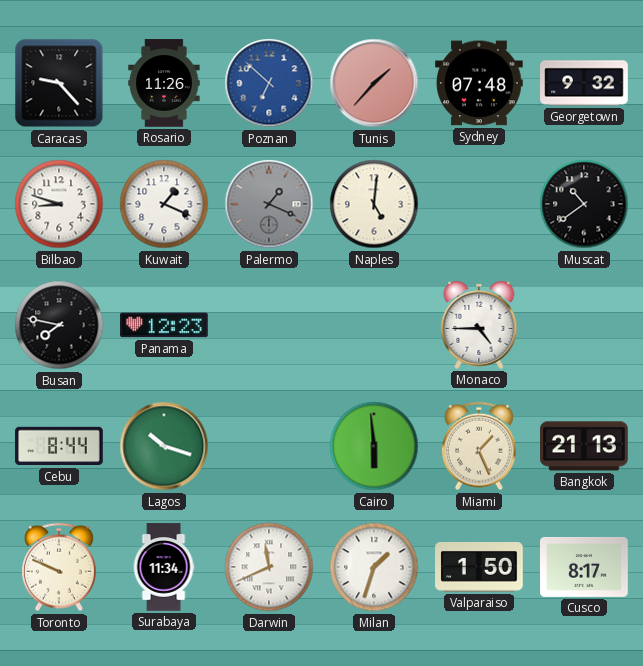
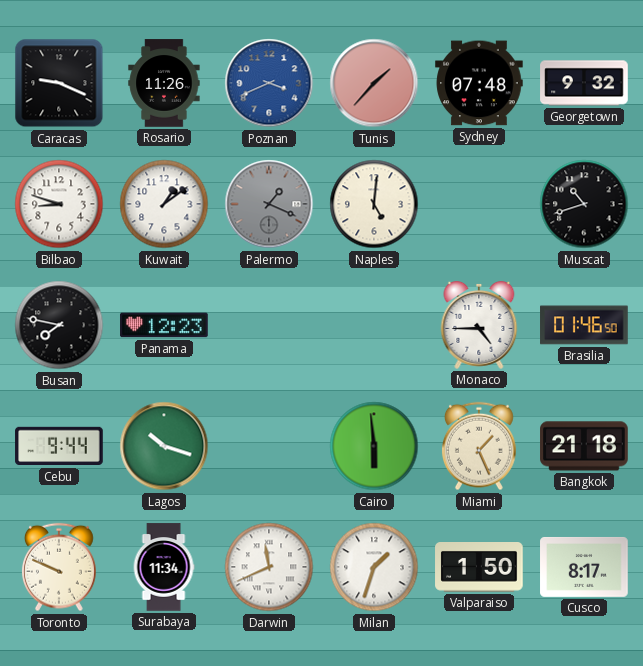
Caracas: 9:23 -> 9:19 (59, 83)
Poznan: 6:52 -> 3:41 (269, 83)
Kuwait: 1:19 -> 1:09 (164, 204)
Muscat: 10:39 -> 10:42 (584, 204)
Brasilia: none -> 01:46 (584, 325)
Cebu: 8:44 -> 9:44 (59, 446)
Bangkok: 21:13 -> 21:18 (584, 446)
